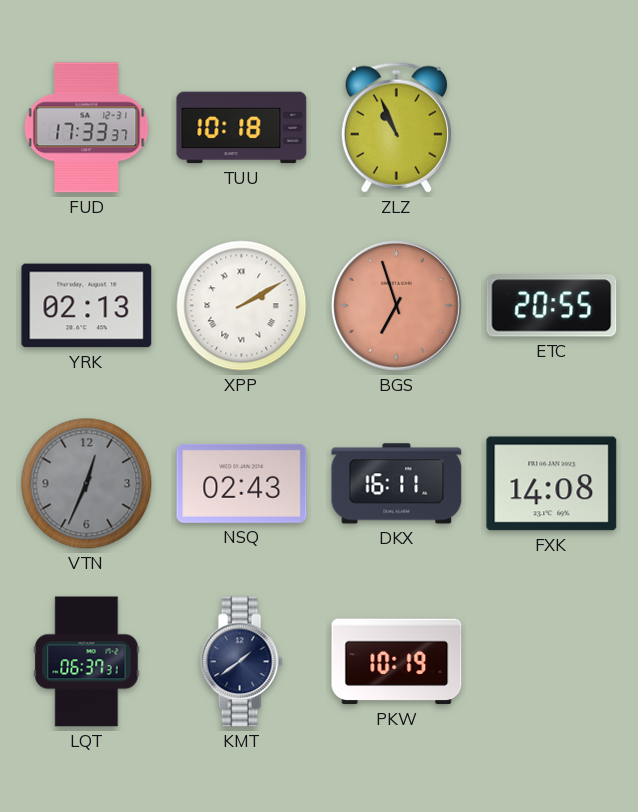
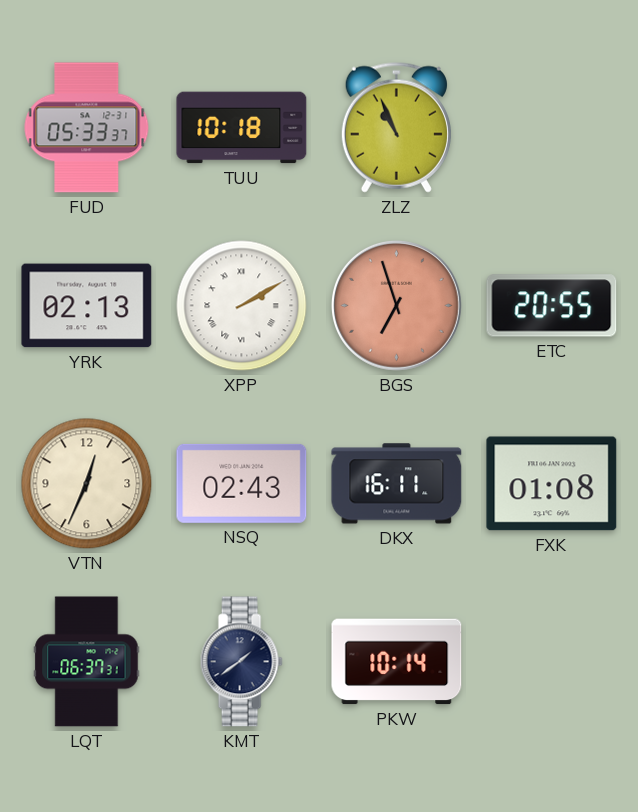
FUD: 17:33 -> 05:33 (87, 128)
VTN dial: grey -> cream (87, 484)
FXK: 14:08 -> 01:08 (552, 484)
PKW: 10:19 -> 10:14 (397, 662)
